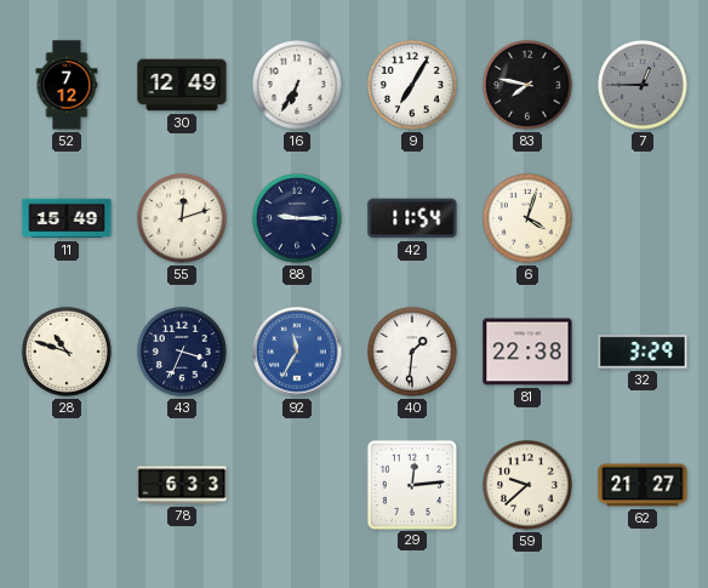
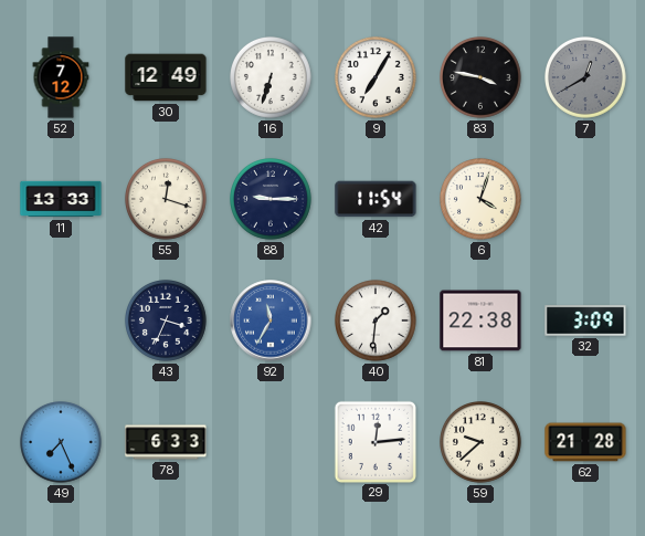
16: 6:35 -> 6:33 (272, 78)
83: 7:47 -> 3:47 (482, 78)
7: 12:45 -> 12:40 (586, 78)
11: 15:49 -> 13:33 (61, 199)
55: 12:12 -> 12:18 (167, 200)
28: 10:48 -> none (68, 353)
32: 3:29 -> 3:09 (585, 320)
49: none -> 7:26 (62, 443)
62: 21:27 -> 21:28 (585, 442)
